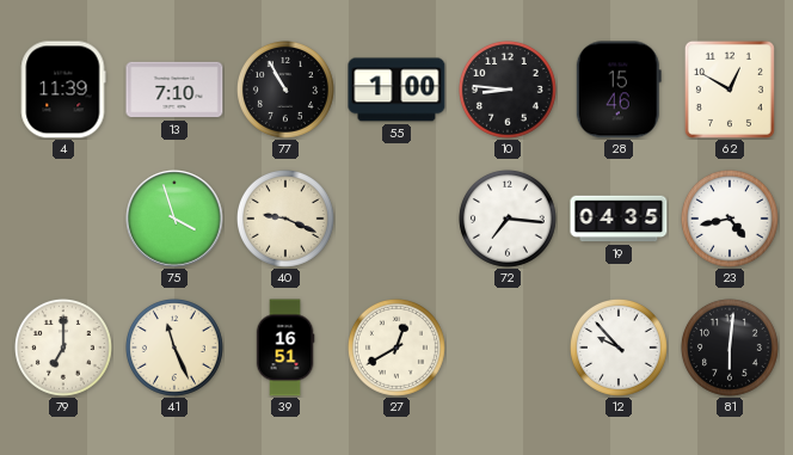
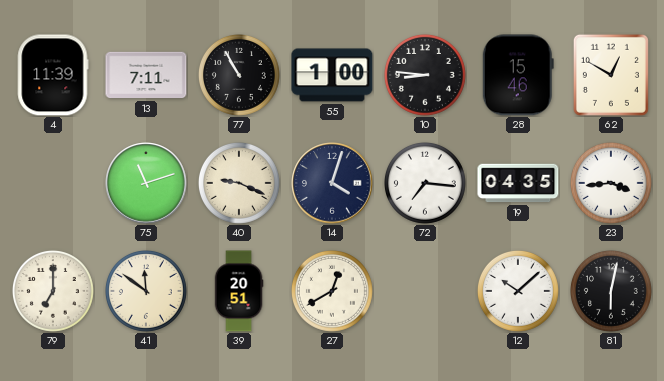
13: 7:10 -> 7:11 (146, 75)
75: 3:57 -> 11:12 (146, 183)
14: none -> 4:03 (332, 183)
23: 4:43 -> 3:44 (611, 183)
41: 11:26 -> 11:51 (146, 291)
39: 16:51 -> 20:51 (239, 291)
12: 9:53 -> 10:08 (518, 291)
81: 6:01 -> 6:02 (611, 291)
